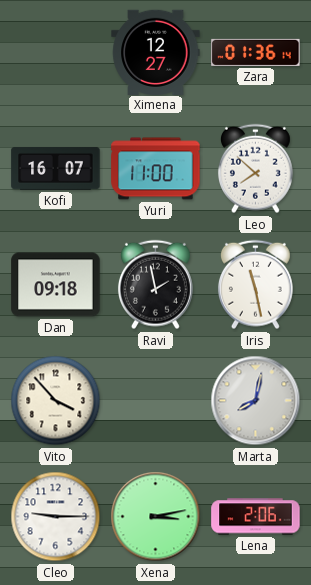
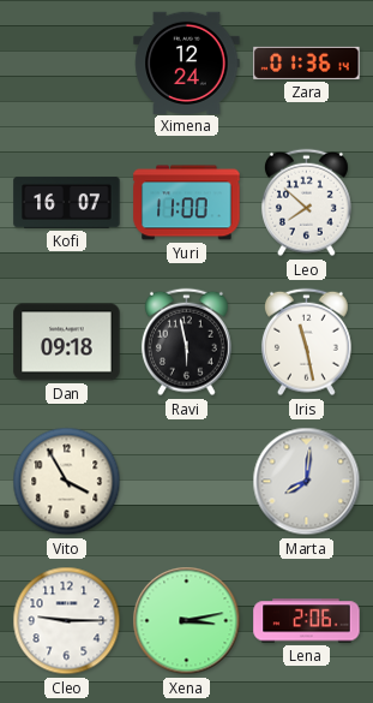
Ximena: 12:27 -> 12:24 (187, 62)
Ravi: 1:58 -> 5:58 (186, 342)
Vito: 3:53 -> 3:55 (67, 482)
Marta: 8:02 -> 8:01 (307, 482)
